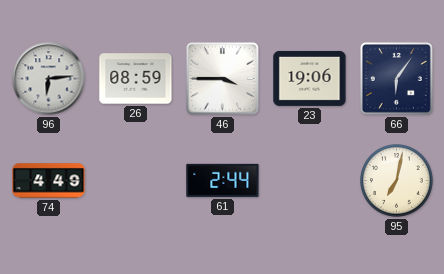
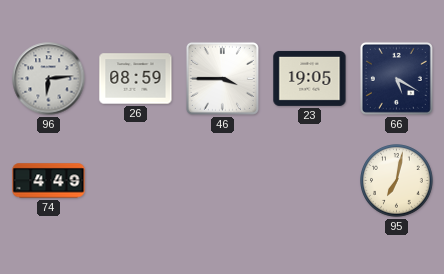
23: 19:06 -> 19:05 (310, 78)
66: 6:06 -> 5:20 (396, 78)
61: 2:44 -> none (223, 180)
